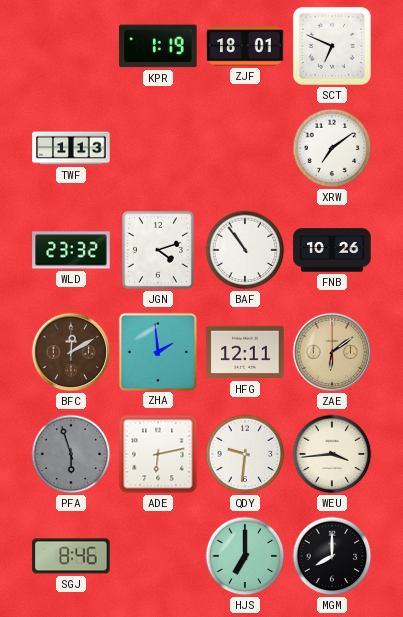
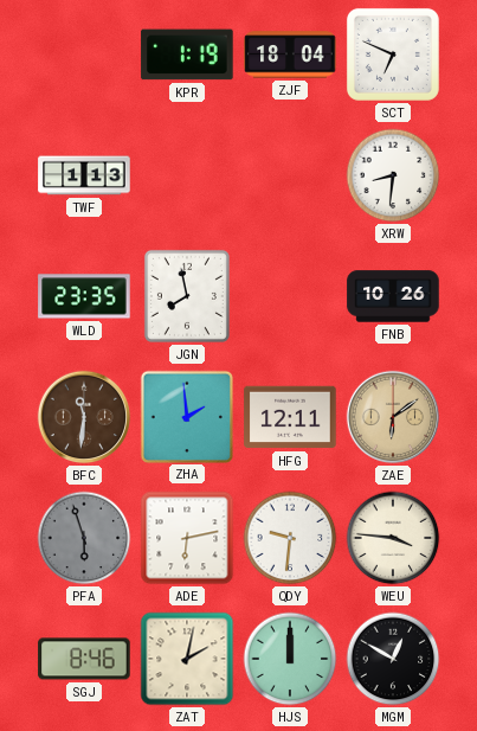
ZJF: 18:01 -> 18:04 (290, 54)
XRW: 7:09 -> 8:31 (393, 175)
WLD: 23:32 -> 23:35 (84, 296)
JGN: 4:12 -> 7:58 (187, 296)
BAF: 10:54 -> none (245, 250)
BFC: 12:10 -> 11:31 (84, 417)
WEU: 3:44 -> 3:46 (393, 538)
ZAT: none -> 2:02 (187, 659)
HJS: 7:00 -> 12:00 (290, 659)
MGM: 8:00 -> 12:50 (393, 659)
